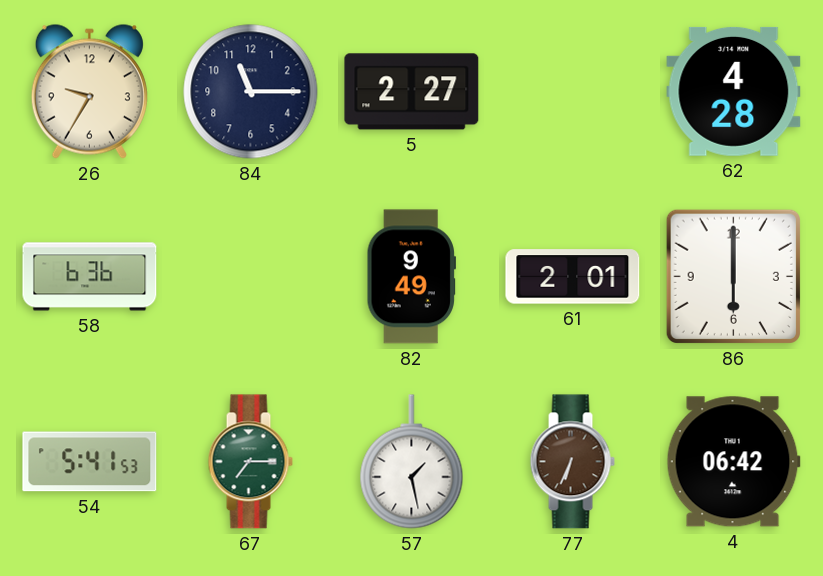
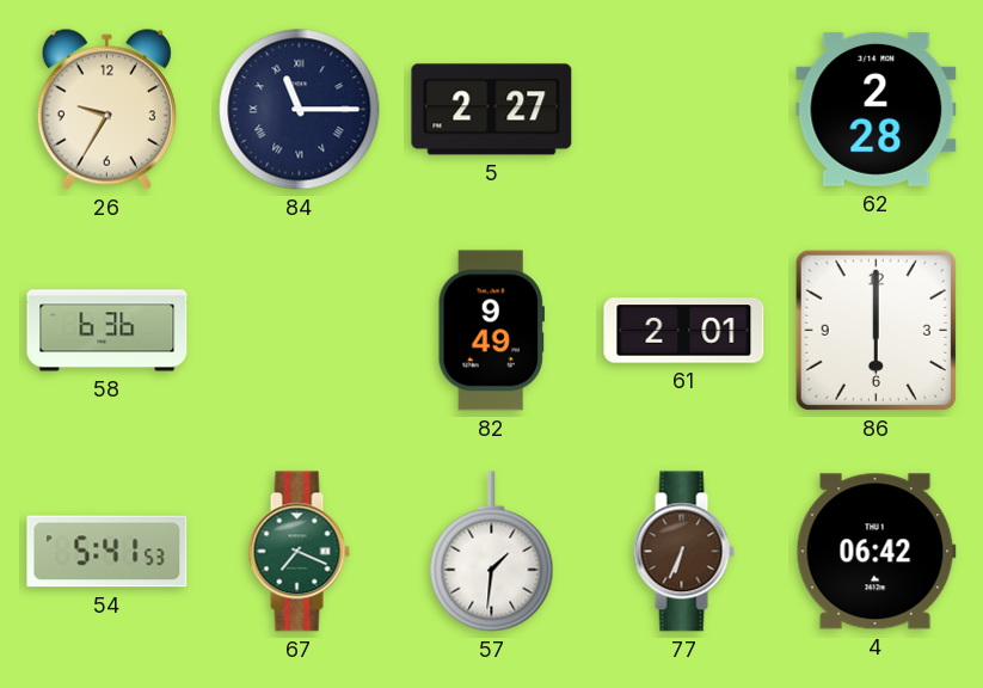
84 numerals: Arabic -> Roman (300, 110)
62: 4:28 -> 2:28 (877, 109)
67: 7:15 -> 7:19 (299, 552)
57: 1:28 -> 1:31 (492, 552)
